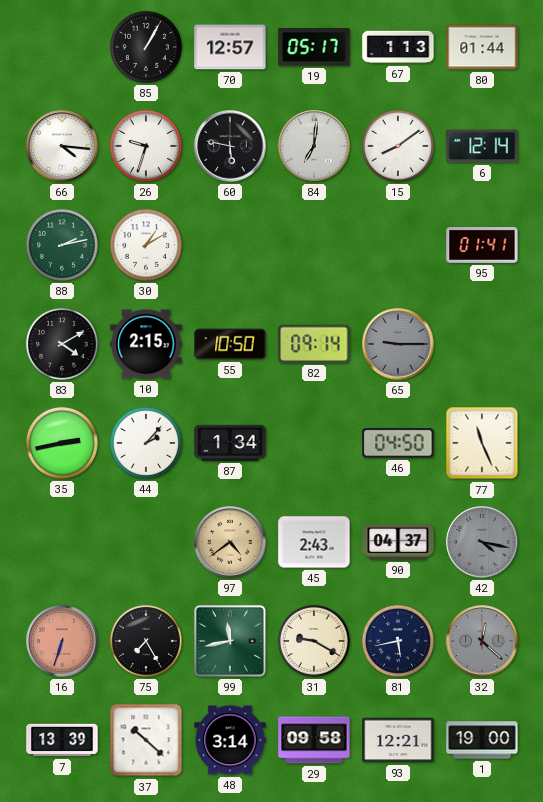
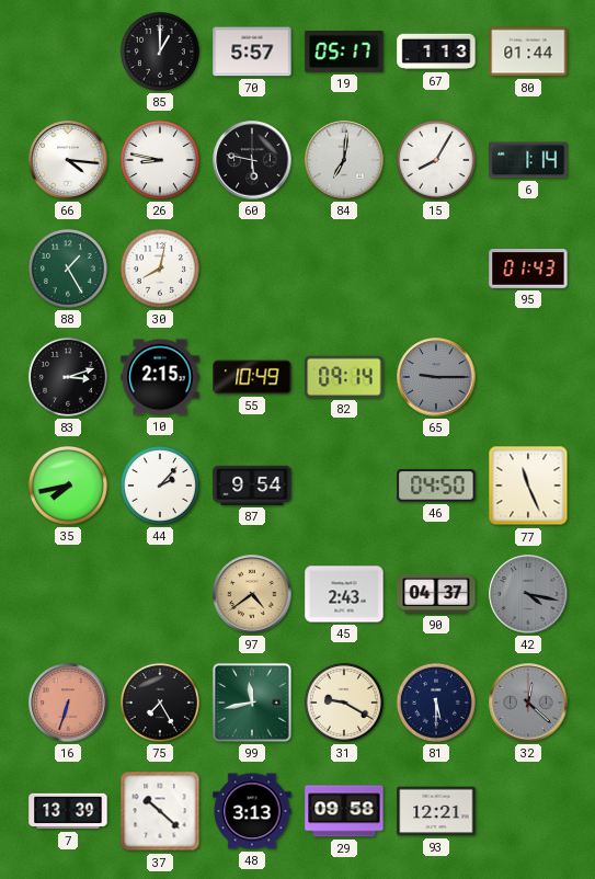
85: 1:05 -> 1:00 (160, 52)
70: 12:57 -> 5:57 (252, 52)
26: 9:33 -> 8:47 (160, 160)
15: 8:09 -> 8:05 (436, 160)
6: 12:14 -> 1:14 (528, 160)
88: 2:13 -> 1:25 (68, 269)
30: 1:10 -> 8:02 (160, 269)
95: 01:41 -> 01:43 (528, 270)
83: 4:10 -> 3:12 (68, 377)
55: 10:50 -> 10:49 (252, 377)
35: 2:43 -> 7:43 (68, 486)
87: 1:34 -> 9:54 (252, 486)
81: 5:43 -> 5:30 (436, 703)
48: 3:14 -> 3:13 (252, 811)
1: 19:00 -> none (482, 740)
